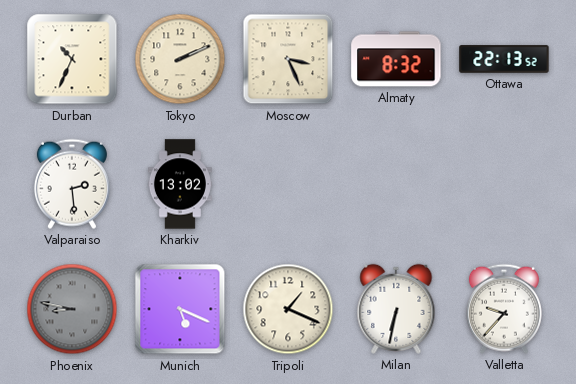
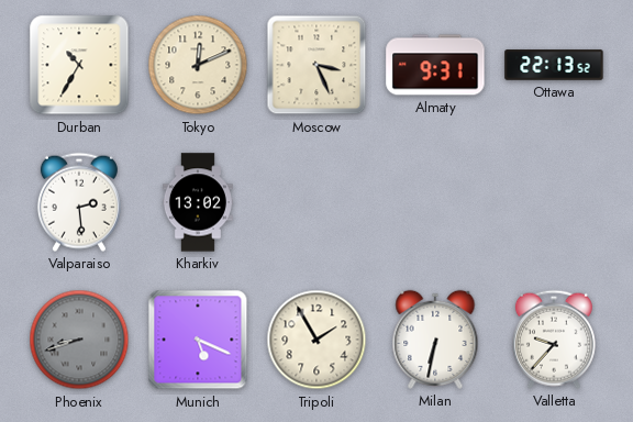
Durban: 10:34 -> 10:35 (79, 65)
Tokyo: 2:11 -> 12:11 (198, 65)
Almaty: 8:32 -> 9:31 (435, 65)
Phoenix: 8:47 -> 8:42 (79, 340)
Tripoli: 1:19 -> 1:55 (316, 340)
